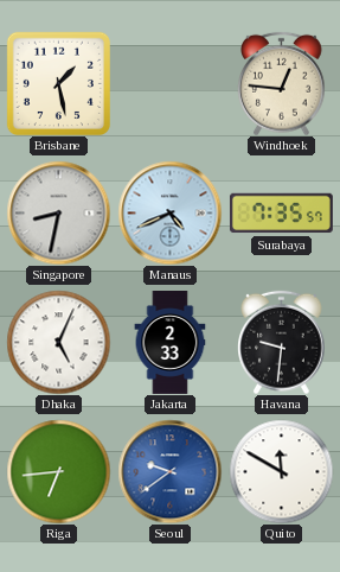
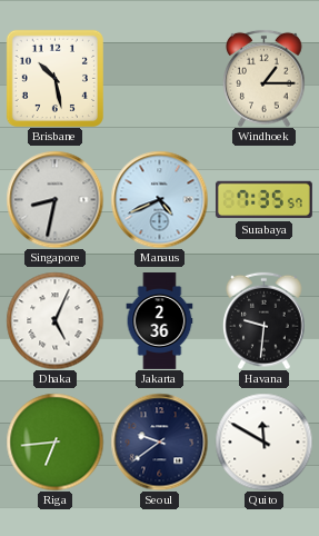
Brisbane: 1:28 -> 10:28 (54, 78)
Windhoek: 12:46 -> 1:15 (265, 78)
Jakarta: 2:33 -> 2:36 (160, 321)
Seoul dial: blue -> navy (159, 441)
